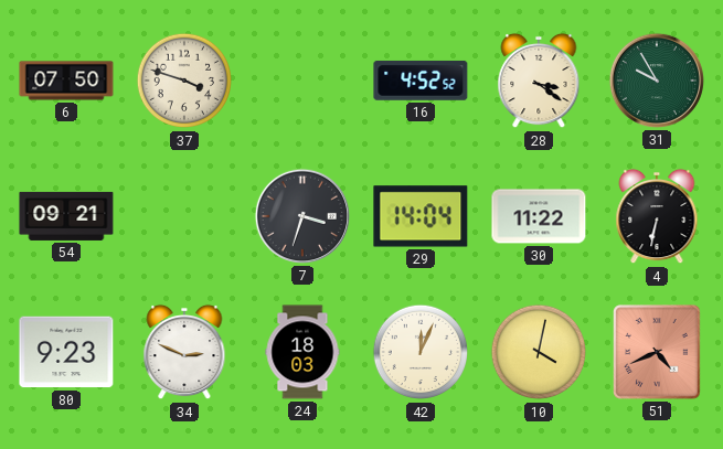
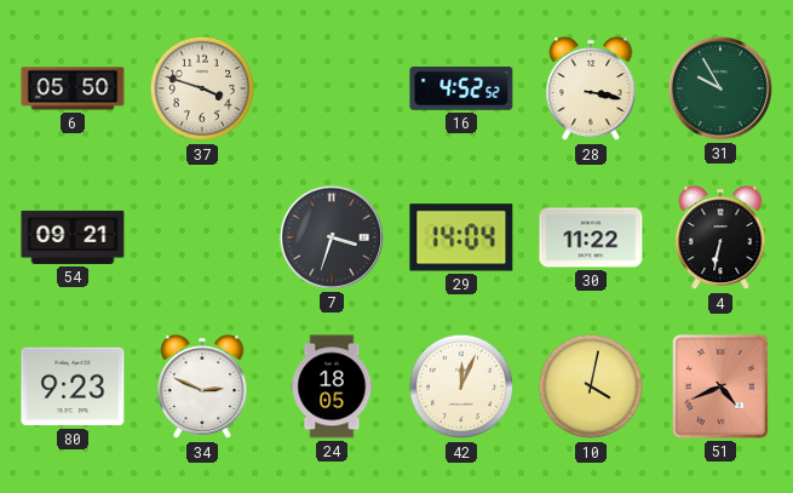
6: 07:50 -> 05:50 (73, 88)
28: 3:21 -> 3:17 (591, 88)
24: 18:03 -> 18:05 (332, 386)
